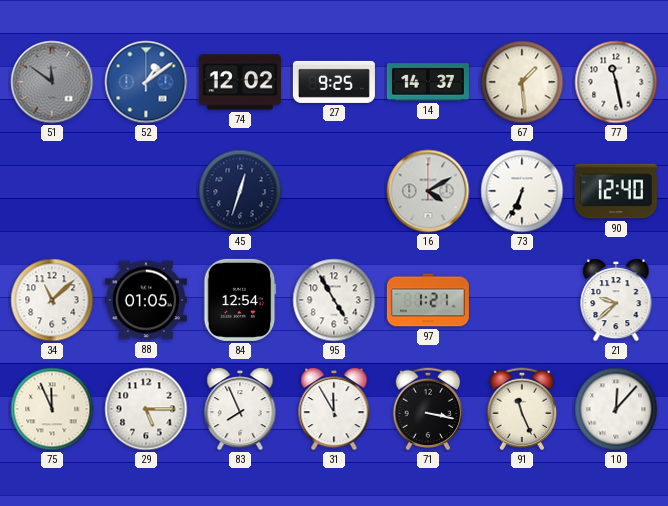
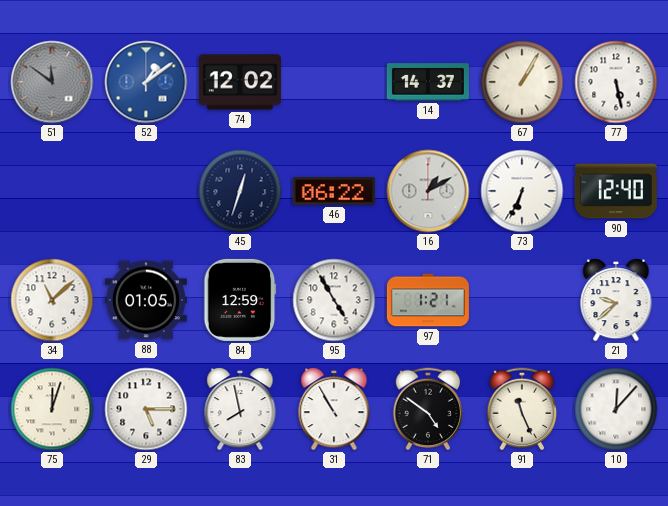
27: 9:25 -> none (334, 82)
67: 1:29 -> 1:05 (522, 82)
77: 11:28 -> 5:28 (616, 82)
46: none -> 06:22 (334, 191)
16: 4:10 -> 1:10 (428, 191)
84: 12:54 -> 12:59 (240, 300)
75: 11:56 -> 12:03 (52, 409)
83: 7:56 -> 7:58 (240, 410)
31: 11:55 -> 10:55 (334, 410)
71: 3:17 -> 4:51 (428, 409)
